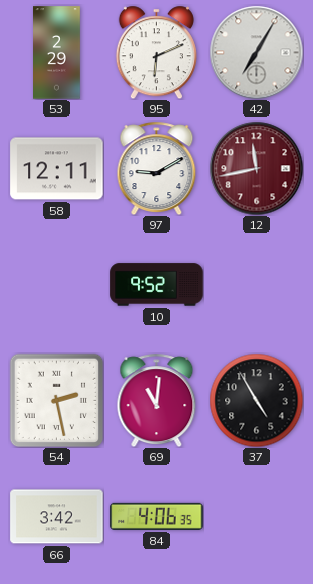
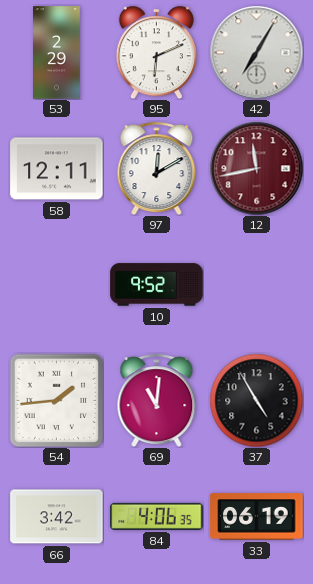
97: 9:10 -> 12:10 (157, 168)
54: 2:28 -> 1:44 (56, 400)
33: none -> 06:19 (257, 517)
